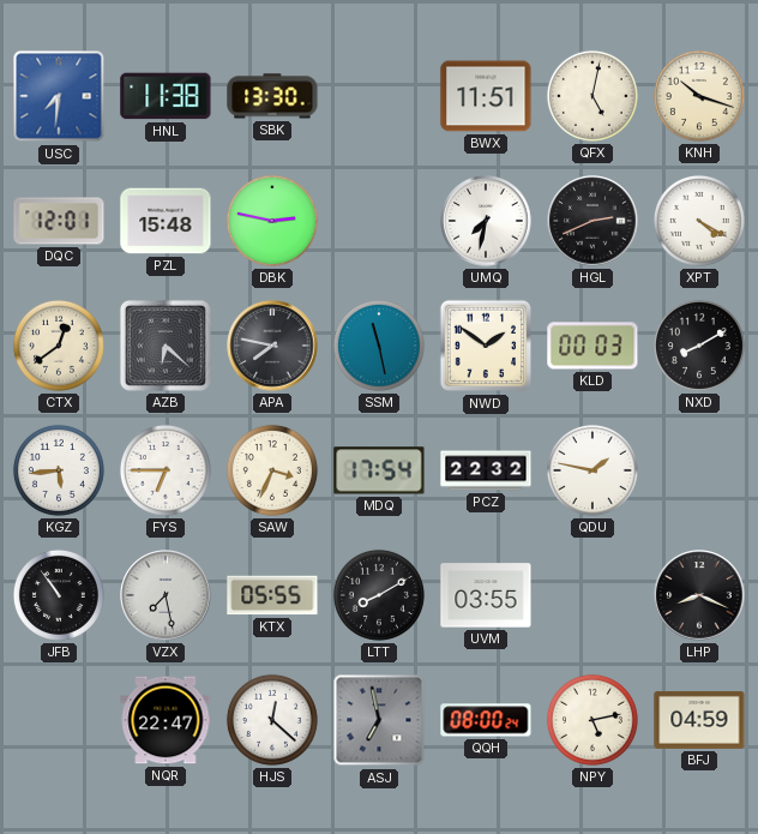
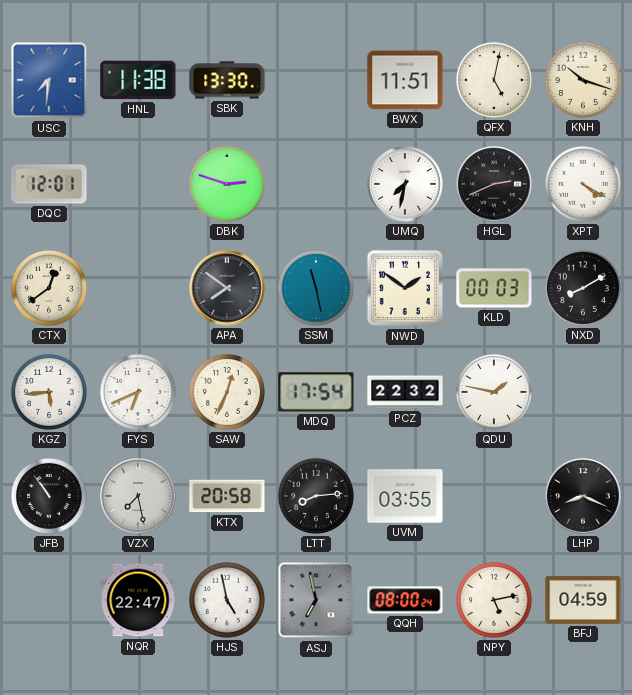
PZL: 15:48 -> none (166, 221)
DBK: 2:47 -> 2:48 (227, 184)
AZB: 6:22 -> none (166, 346)
APA: 7:47 -> 7:51 (227, 288)
FYS: 6:45 -> 6:41 (138, 392)
SAW: 3:34 -> 12:34 (227, 392)
KTX: 05:55 -> 20:58 (227, 496)
LTT: 8:10 -> 8:14 (316, 496)
HJS: 12:22 -> 4:58 (227, 600)
